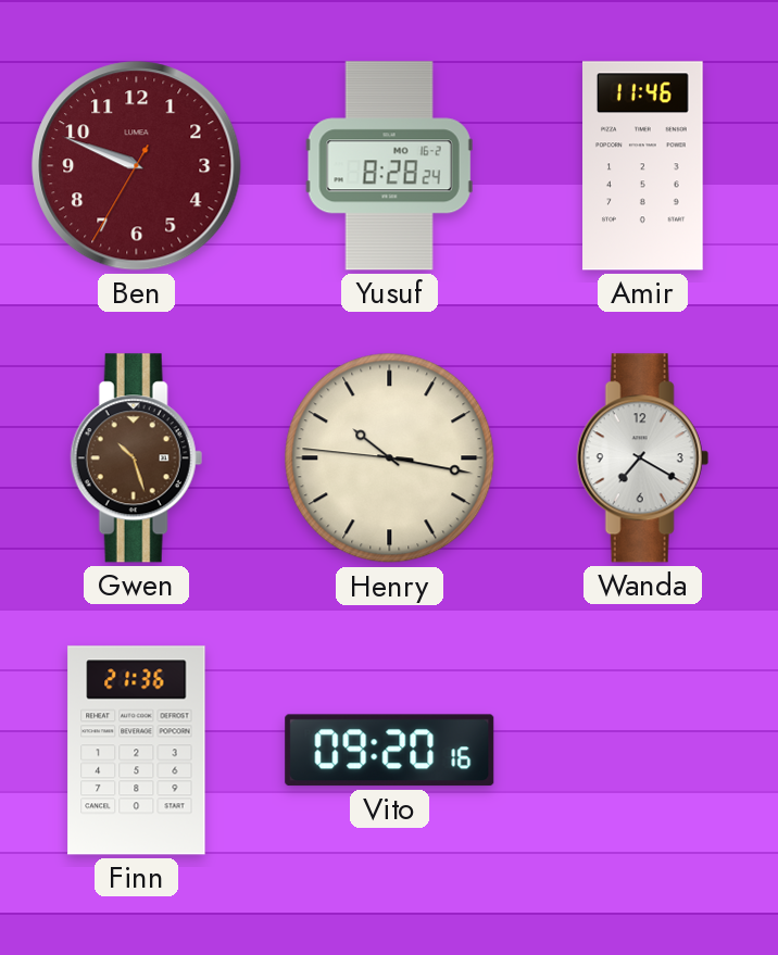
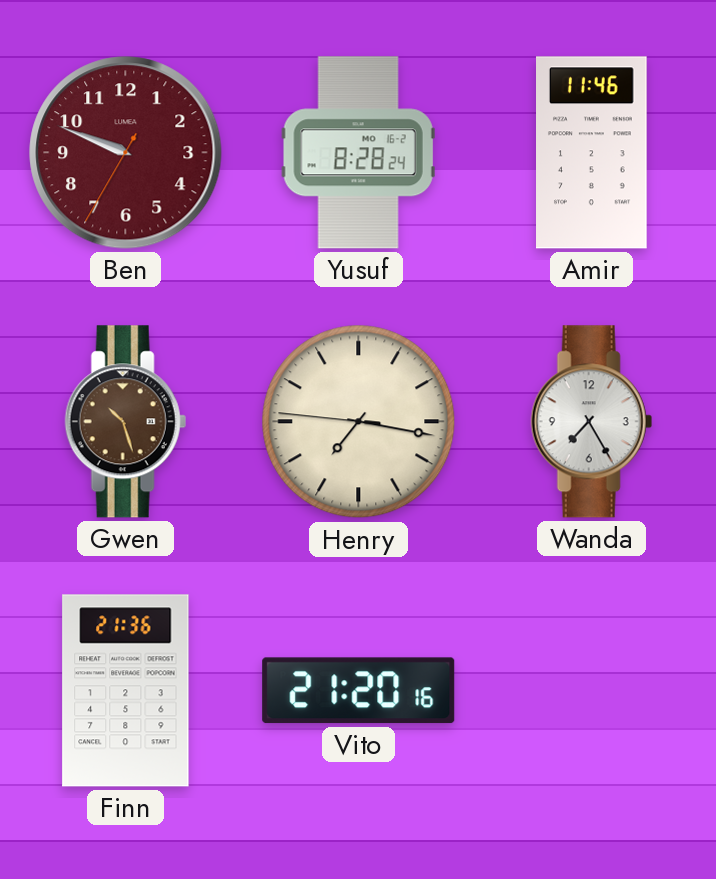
Henry: 10:16 -> 7:16 (359, 422)
Wanda: 7:20 -> 7:25 (591, 422)
Vito: 09:20 -> 21:20 (359, 691)
